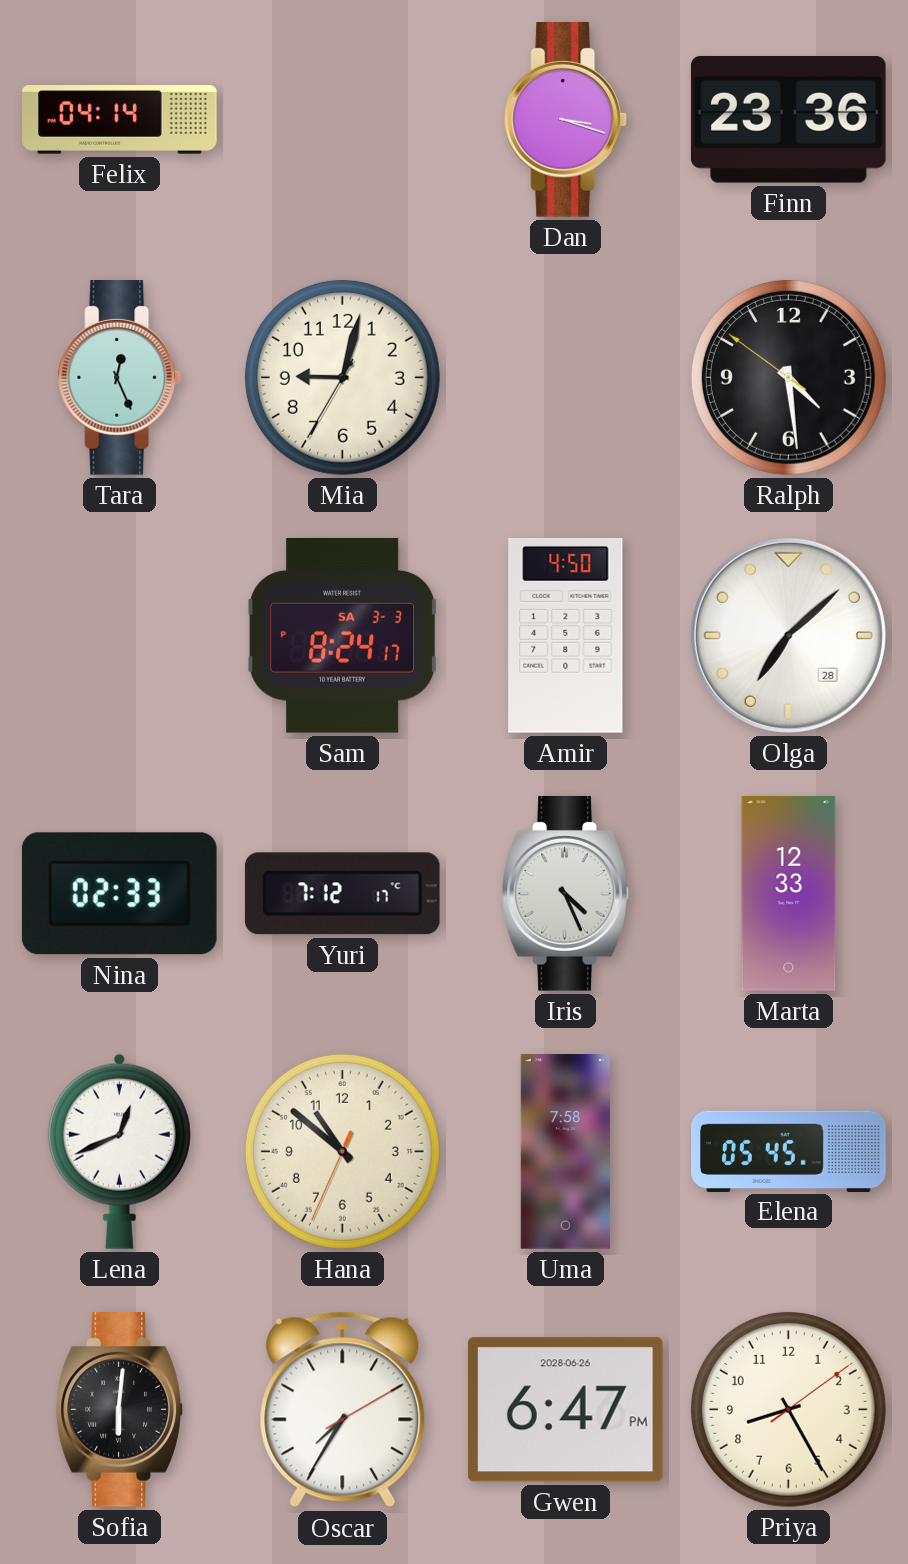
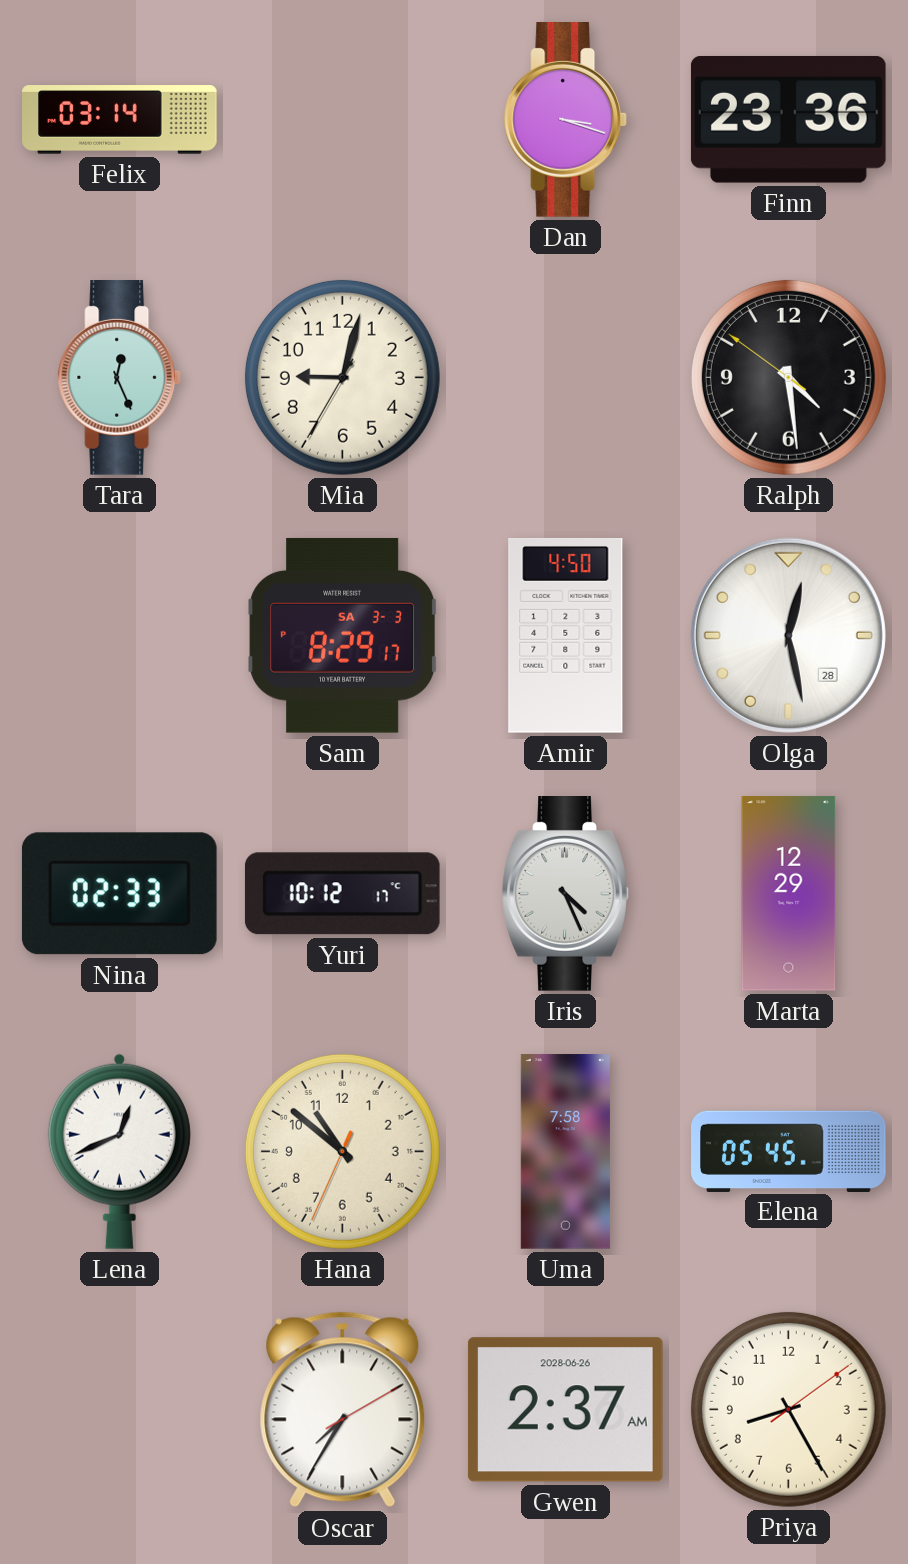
Felix: 04:14 -> 03:14 (120, 120)
Sam: 8:24 -> 8:29 (343, 635)
Olga: 7:08 -> 12:28 (788, 635)
Yuri: 7:12 -> 10:12 (342, 894)
Marta: 12:33 -> 12:29 (789, 894)
Sofia: 6:01 -> none (120, 1410)
Gwen: 6:47 -> 2:37 (565, 1410)
